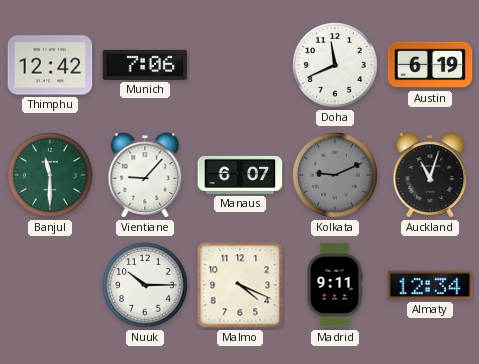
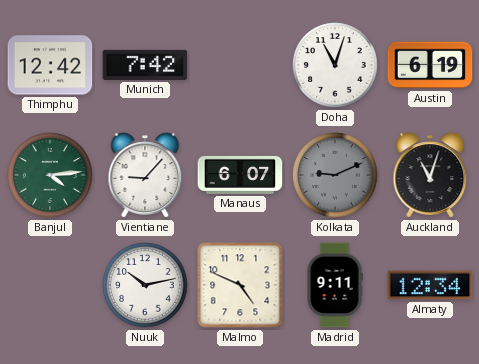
Munich: 7:06 -> 7:42 (145, 65)
Doha: 11:41 -> 11:03 (335, 65)
Banjul: 11:30 -> 4:14 (50, 175)
Nuuk: 10:15 -> 10:13 (145, 285)
Malmo: 4:19 -> 4:49 (240, 285)
